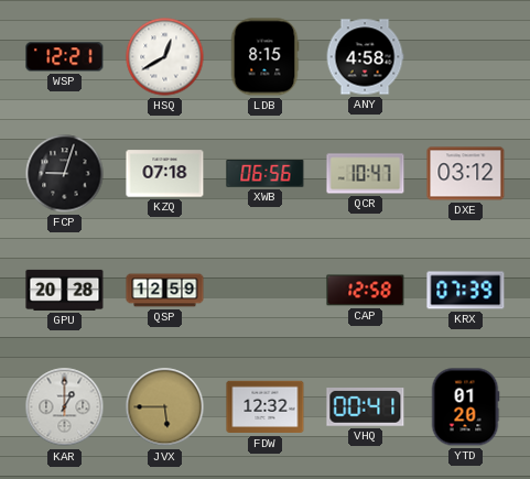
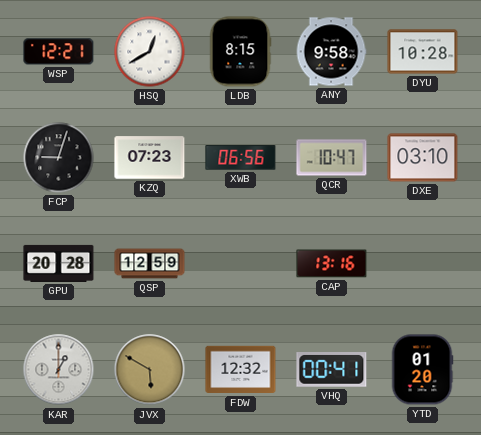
ANY: 4:58 -> 9:58 (331, 52)
DYU: none -> 10:28 (423, 52)
KZQ: 07:18 -> 07:23 (150, 158)
DXE: 03:12 -> 03:10 (423, 158)
CAP: 12:58 -> 13:16 (332, 264)
KRX: 07:39 -> none (466, 291)
JVX: 5:45 -> 5:50 (150, 370)
